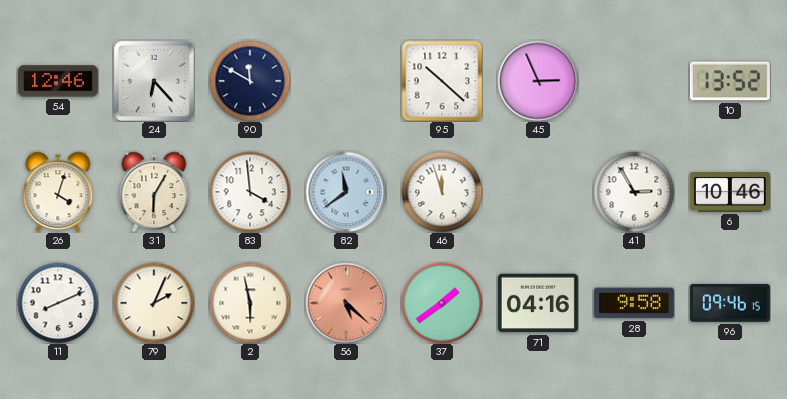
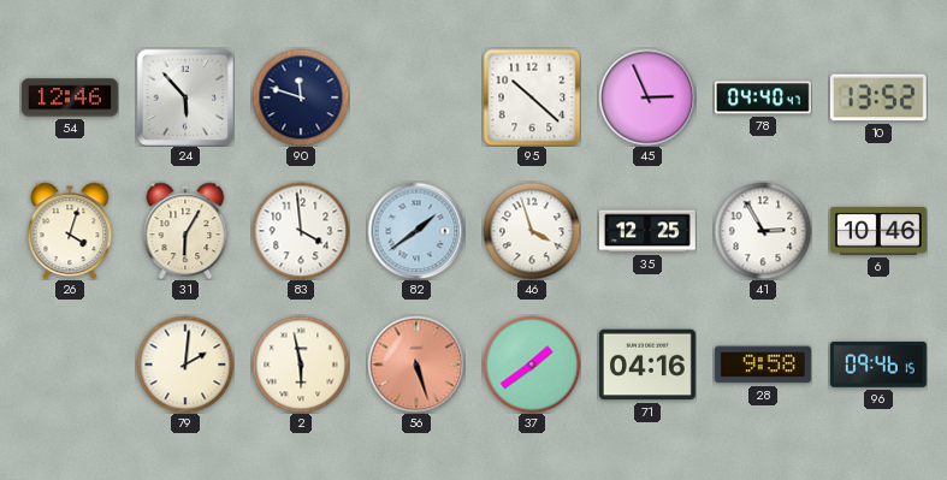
24: 6:23 -> 5:53 (185, 97)
90: 11:50 -> 11:48 (301, 97)
78: none -> 04:40 (763, 97)
82: 11:39 -> 1:39 (416, 231)
46: 11:57 -> 3:57 (532, 231)
35: none -> 12:25 (647, 231)
11: 8:11 -> none (58, 303)
79: 2:04 -> 2:01 (185, 365)
56: 5:22 -> 5:27 (416, 365)
